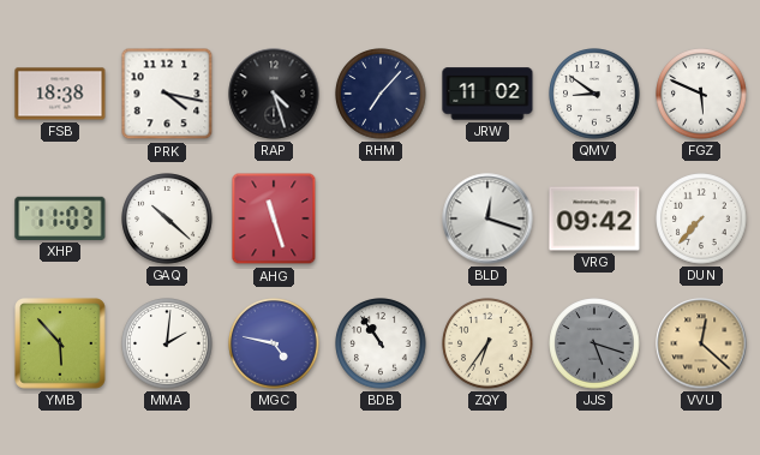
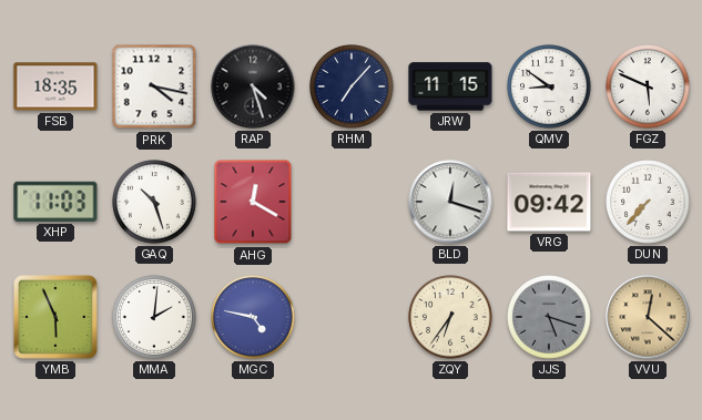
FSB: 18:38 -> 18:35 (55, 86)
JRW: 11:02 -> 11:15 (450, 86)
GAQ: 10:22 -> 10:27 (154, 202)
AHG: 11:27 -> 12:20 (253, 202)
YMB: 5:53 -> 5:56 (57, 318)
BDB: 10:54 -> none (381, 343)
